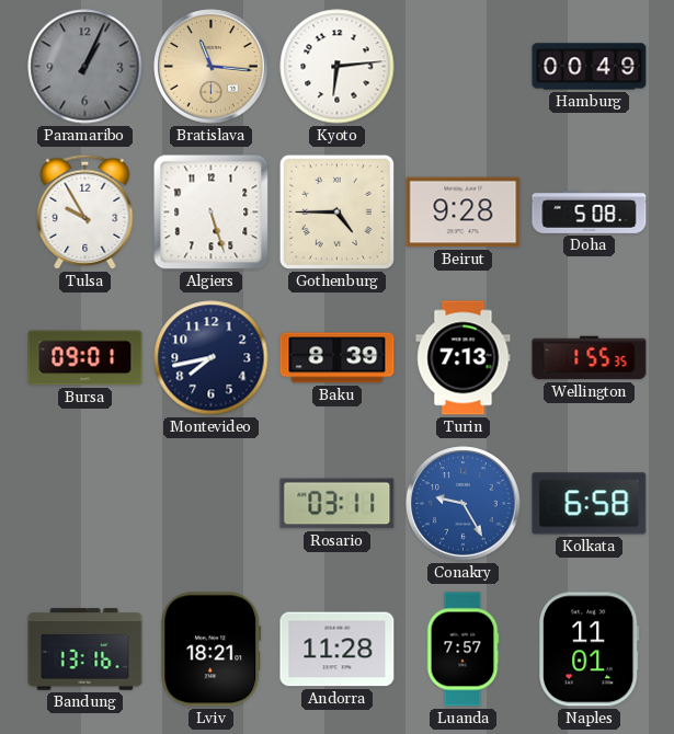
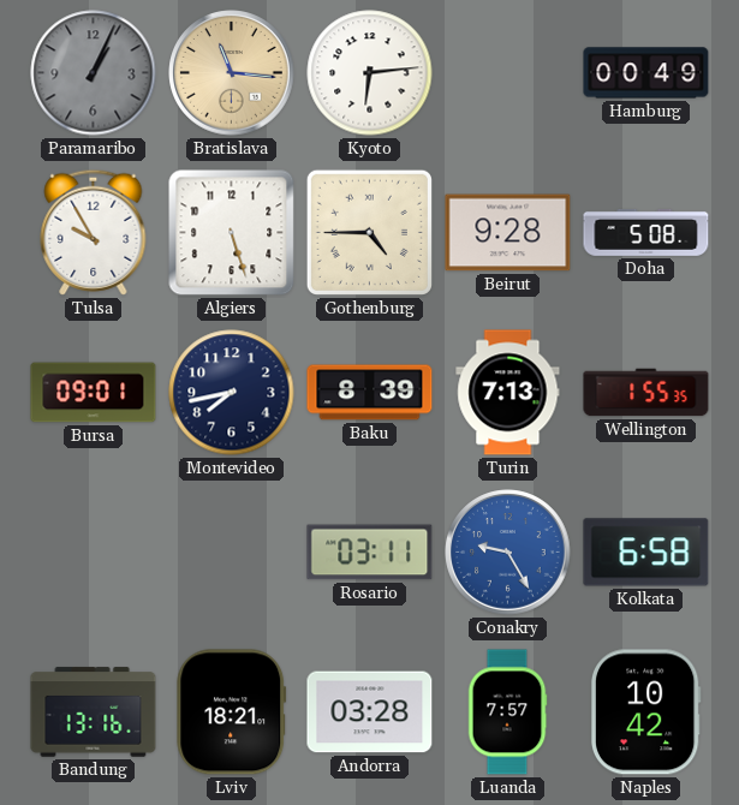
Andorra: 11:28 -> 03:28 (370, 712)
Naples: 11:01 -> 10:42 (645, 712)
